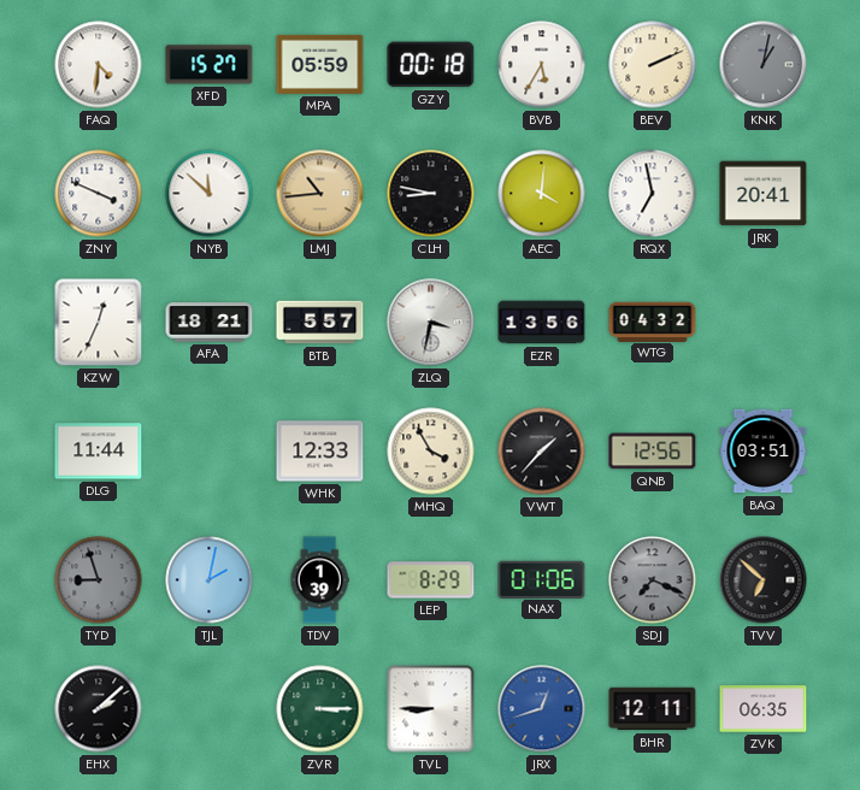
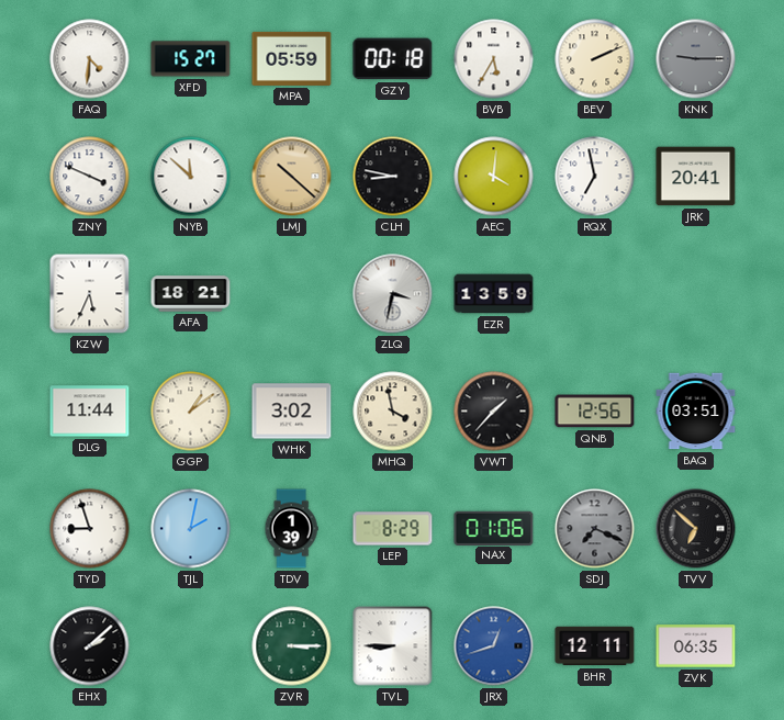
KNK: 1:02 -> 9:15 (696, 59)
LMJ: 10:44 -> 10:22 (292, 177)
KZW: 12:34 -> 5:34 (90, 294)
BTB: 5:57 -> none (320, 323)
EZR: 13:56 -> 13:59 (494, 294)
WTG: 04:32 -> none (653, 322)
GGP: none -> 1:09 (191, 412)
WHK: 12:33 -> 3:02 (292, 412)
MHQ: 3:55 -> 3:58 (393, 412)
TYD dial: grey -> white (90, 529)
